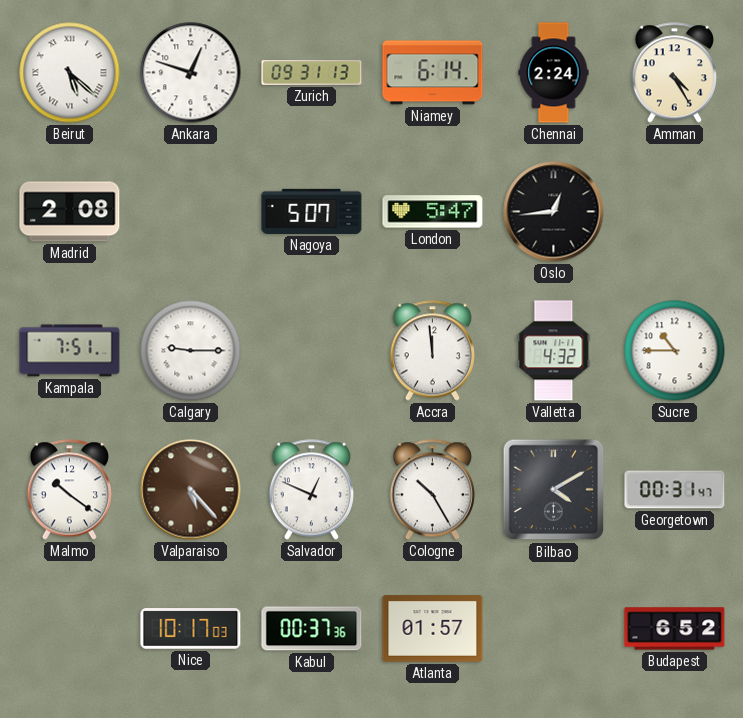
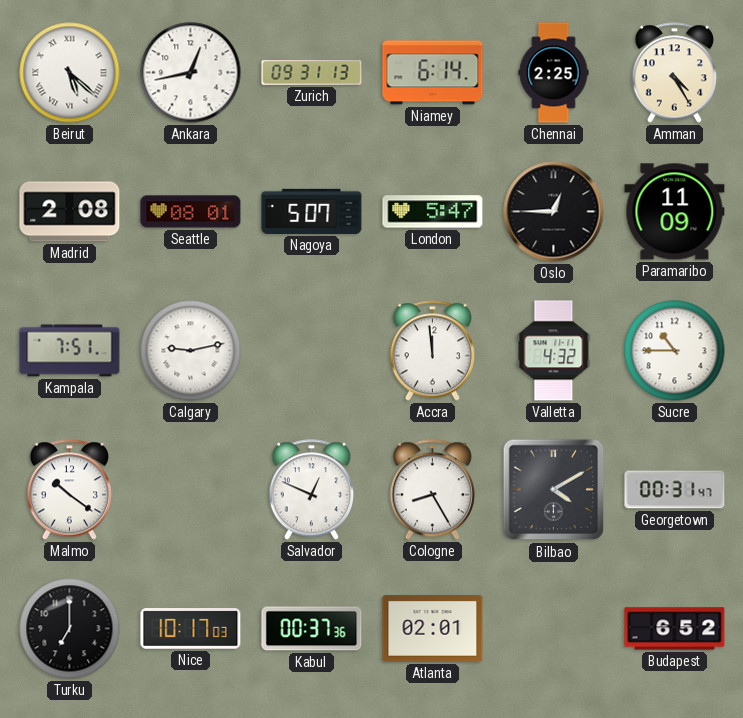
Ankara: 12:48 -> 12:43 (191, 73)
Chennai: 2:24 -> 2:25 (554, 73)
Seattle: none -> 08:01 (191, 212)
Oslo: 12:44 -> 12:45 (554, 212)
Paramaribo: none -> 11:09 (675, 212)
Calgary: 9:15 -> 9:13 (191, 351)
Valparaiso: 5:23 -> none (191, 490)
Cologne: 10:25 -> 8:25 (432, 490)
Turku: none -> 7:00 (70, 629)
Atlanta: 01:57 -> 02:01 (433, 629)
